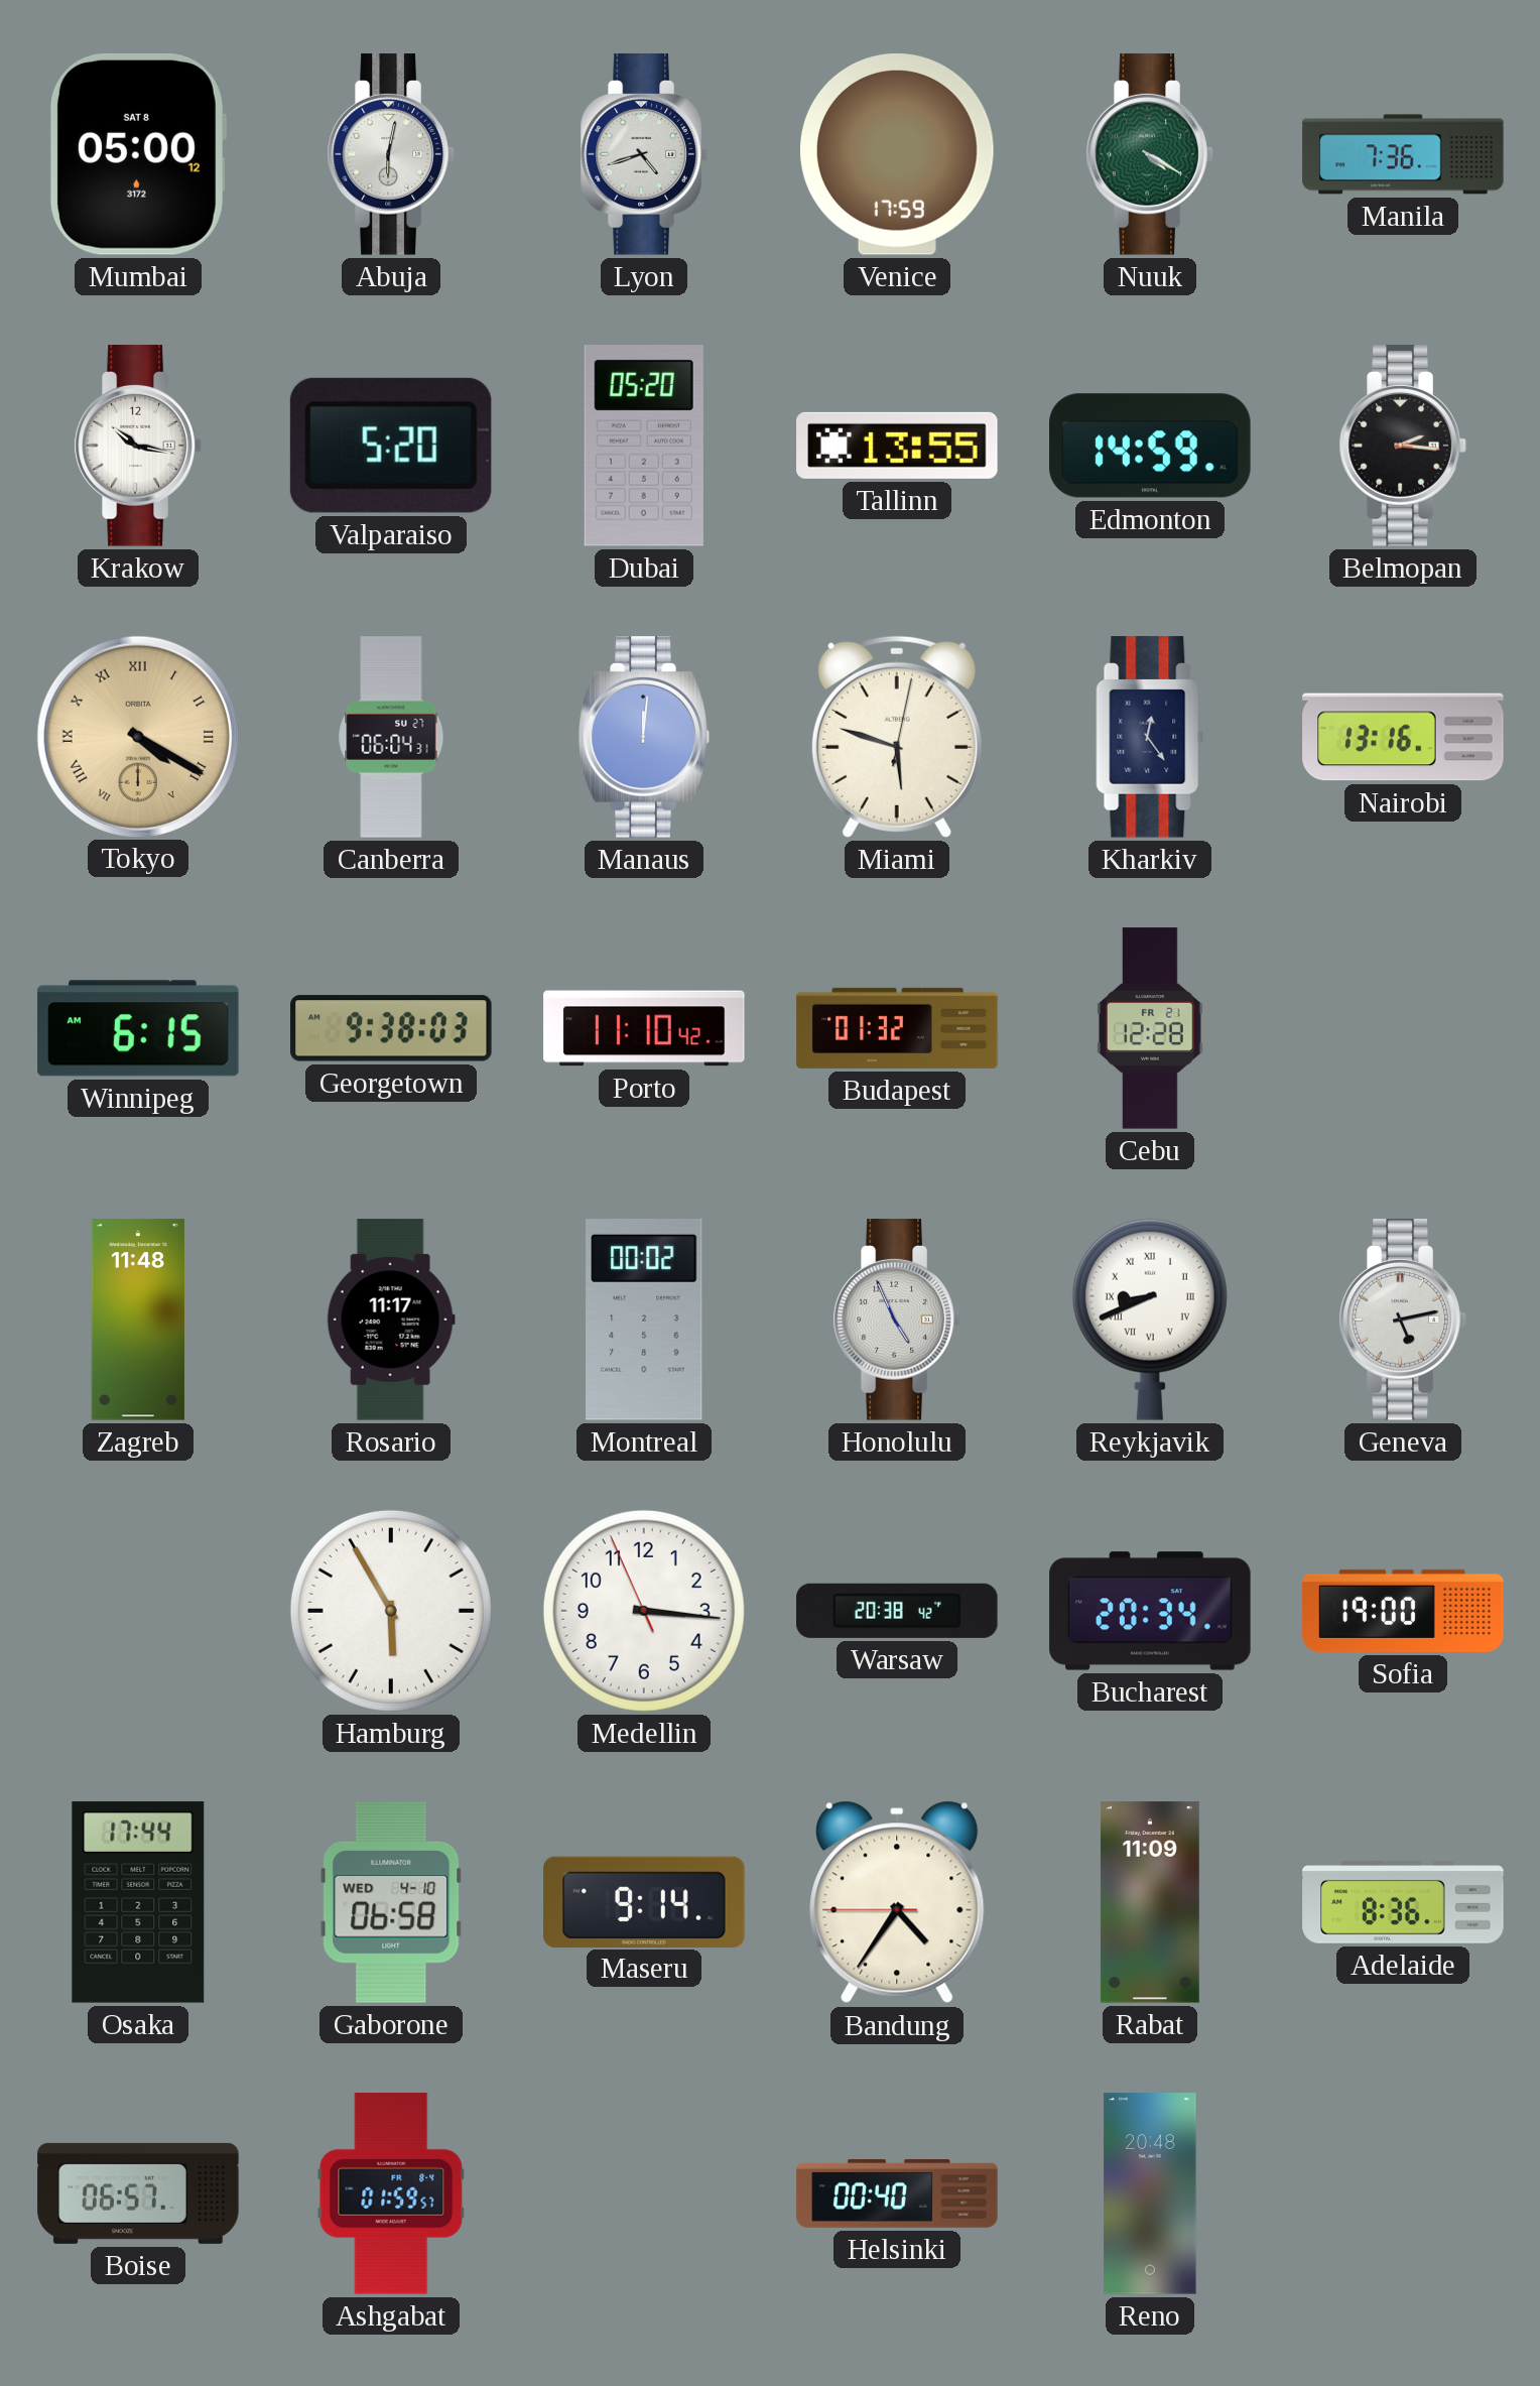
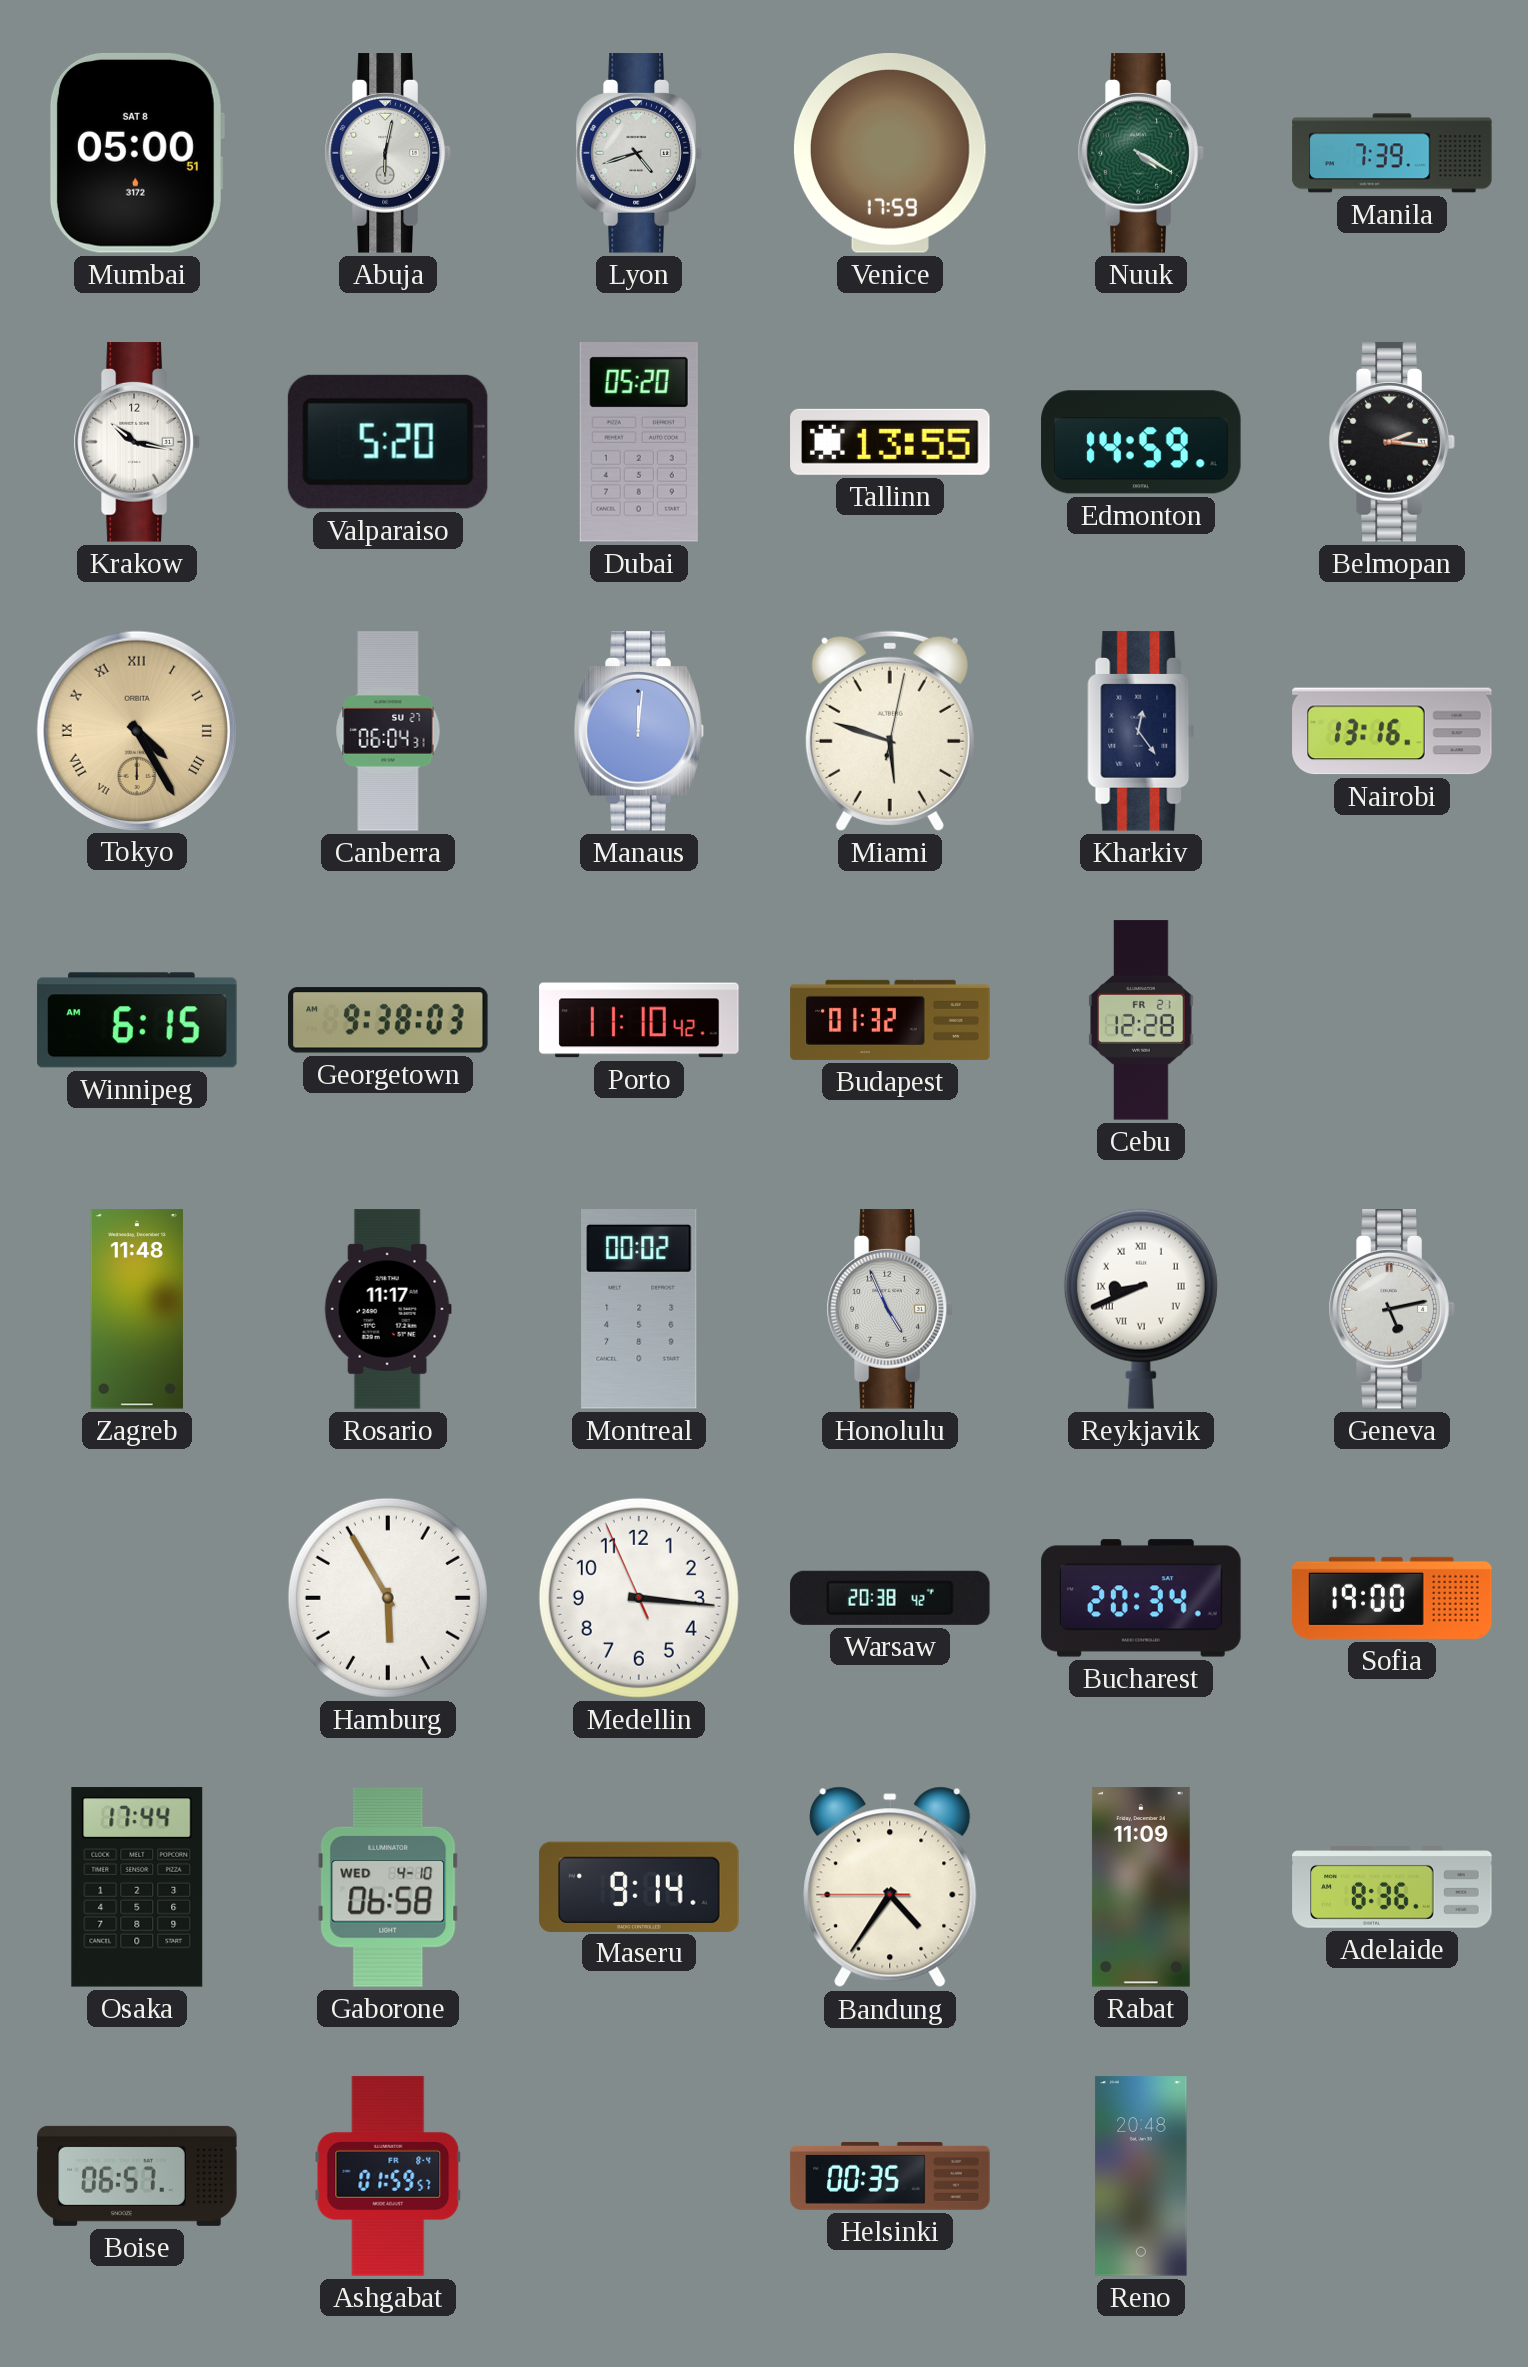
Mumbai: 05:00:12 -> 05:00:51 (136, 153)
Manila: 7:36 -> 7:39 (1392, 153)
Tokyo: 4:20 -> 4:25 (136, 730)
Helsinki: 00:40 -> 00:35 (890, 2176)
